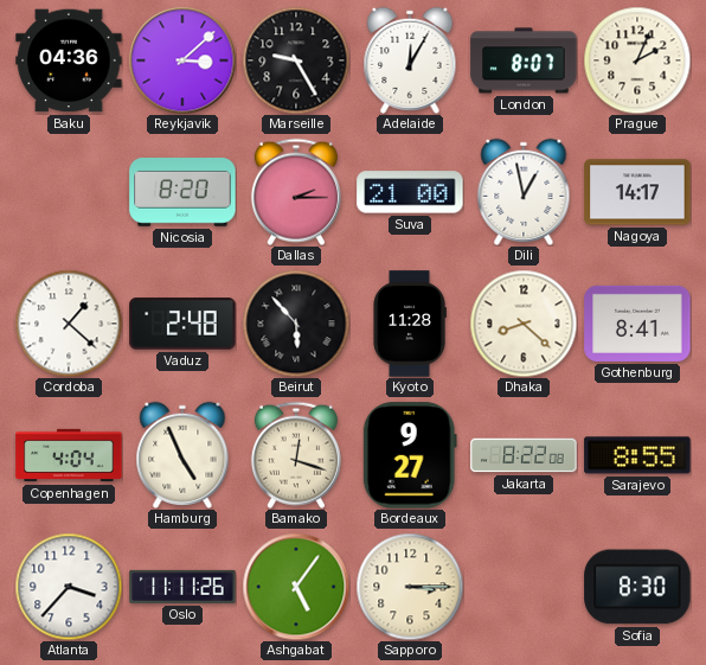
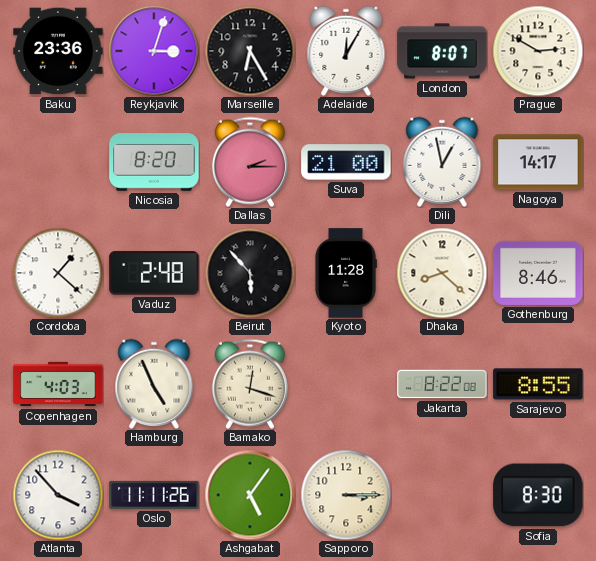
Baku: 04:36 -> 23:36 (58, 51)
Reykjavik: 3:08 -> 3:03 (154, 51)
Marseille: 9:25 -> 6:25 (250, 51)
Prague: 2:04 -> 2:50 (538, 51)
Gothenburg: 8:41 -> 8:46 (538, 273)
Copenhagen: 4:04 -> 4:03 (58, 384)
Bordeaux: 9:27 -> none (410, 455)
Atlanta: 3:37 -> 3:53 (58, 495)
